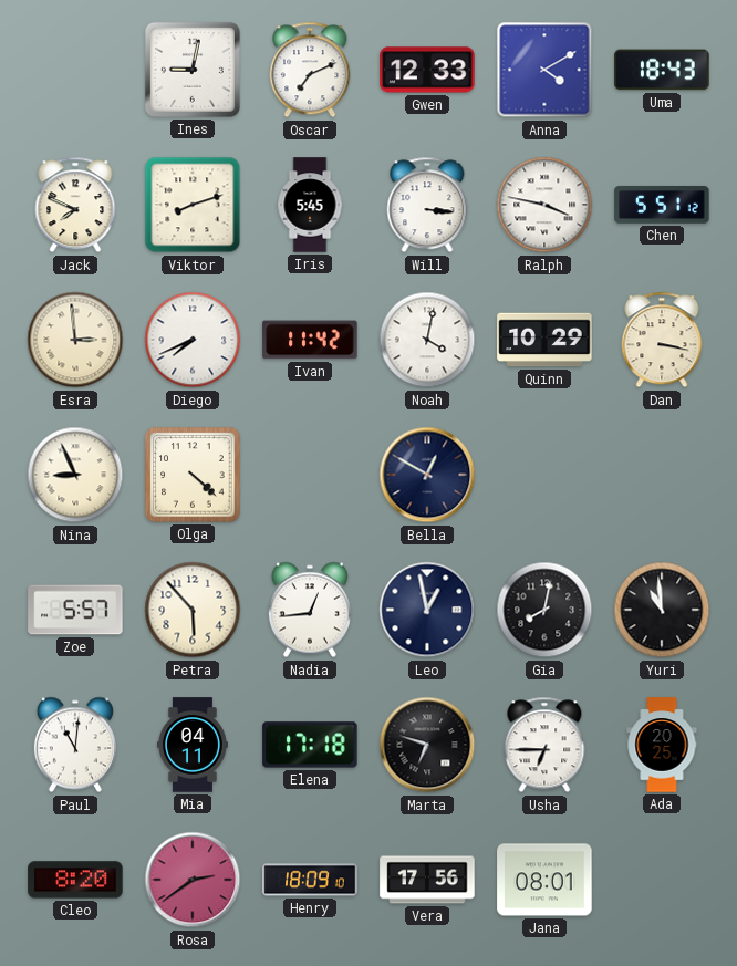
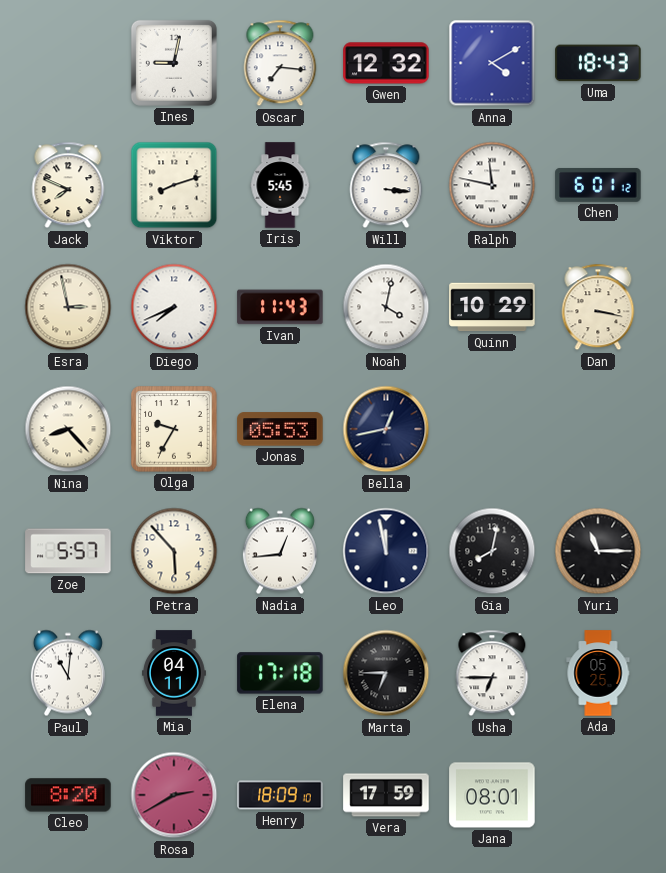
Oscar: 7:11 -> 7:16 (280, 63)
Gwen: 12:33 -> 12:32 (386, 63)
Ralph: 3:47 -> 11:47 (492, 185)
Chen: 5:51 -> 6:01 (598, 185)
Esra: 2:59 -> 2:58 (68, 307)
Ivan: 11:42 -> 11:43 (280, 307)
Nina: 8:56 -> 8:23 (68, 429)
Olga: 4:22 -> 9:35 (174, 429)
Jonas: none -> 05:53 (280, 429)
Bella: 12:50 -> 12:43 (386, 429)
Leo: 12:58 -> 11:58 (386, 551)
Yuri: 10:59 -> 11:15 (598, 551)
Marta: 6:48 -> 6:45 (386, 673)
Ada: 20:25 -> 05:25 (598, 673)
Rosa: 2:39 -> 2:40 (174, 795)
Vera: 17:56 -> 17:59 (386, 795)
